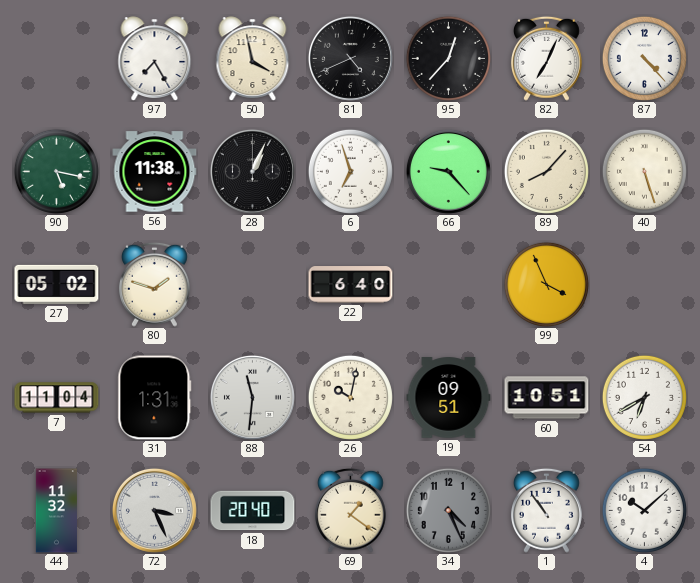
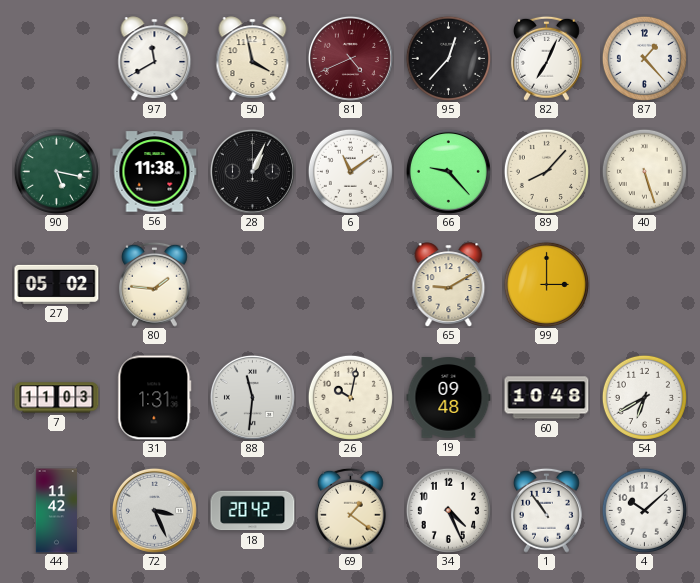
97: 7:25 -> 11:40 (155, 59)
81 dial: black -> burgundy (350, 58)
87: 4:23 -> 1:23 (644, 58)
6: 6:57 -> 11:09 (350, 171)
80: 1:48 -> 1:46 (154, 284)
22: 6:40 -> none (351, 285)
65: none -> 9:10 (449, 285)
99: 3:56 -> 3:00 (546, 284)
7: 11:04 -> 11:03 (57, 398)
19: 09:51 -> 09:48 (449, 398)
60: 10:51 -> 10:48 (547, 398)
44: 11:32 -> 11:42 (56, 511)
18: 20:40 -> 20:42 (253, 511)
34 dial: grey -> white (448, 510)
